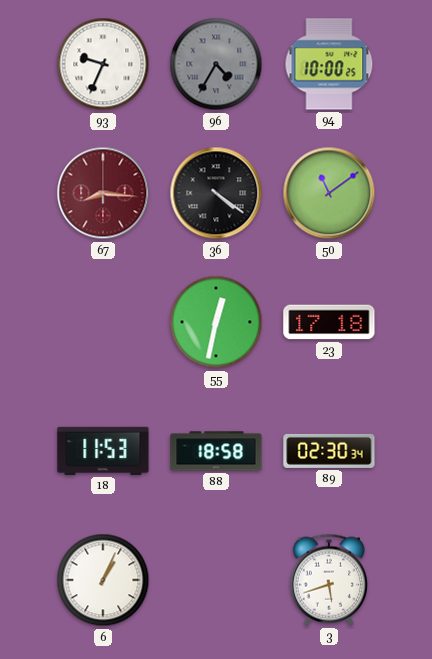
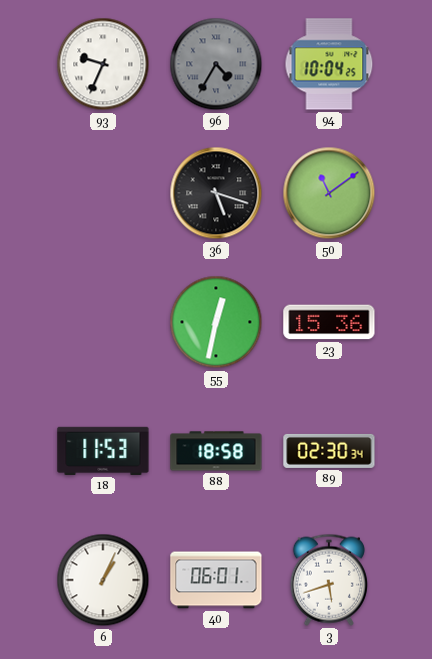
94: 10:00 -> 10:04 (329, 64)
67: 8:16 -> none (103, 193)
36: 4:21 -> 5:18 (216, 193)
23: 17:18 -> 15:36 (329, 322)
40: none -> 06:01 (216, 580)
